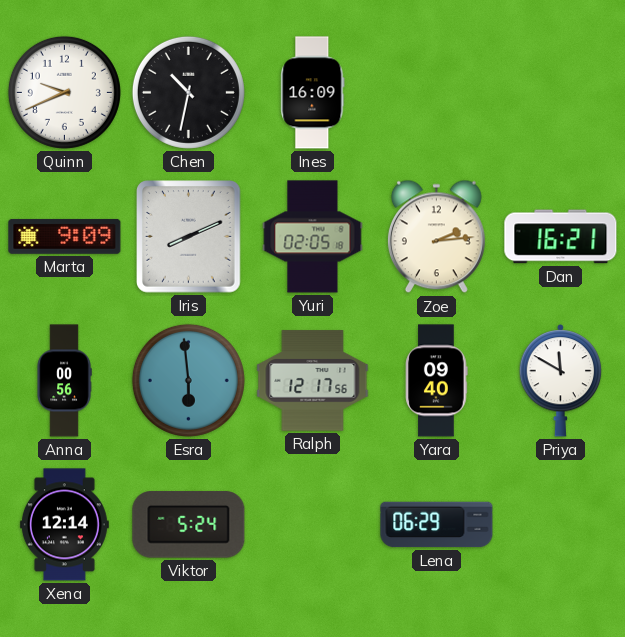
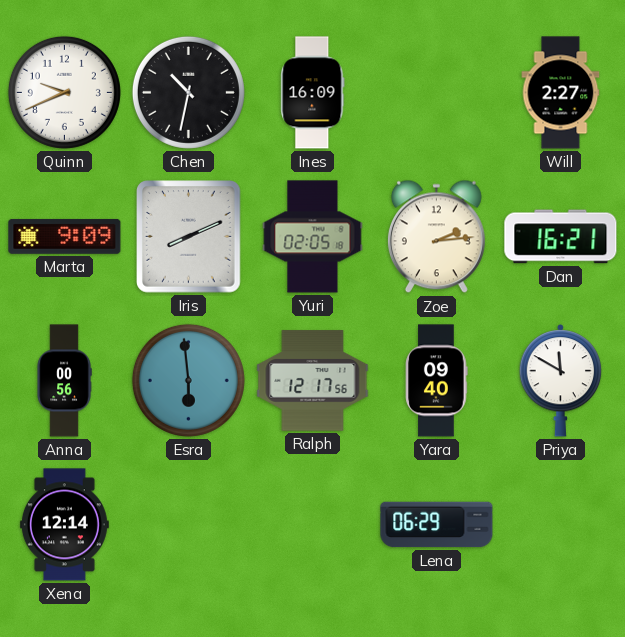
Will: none -> 2:27 (561, 93)
Viktor: 5:24 -> none (189, 525)
